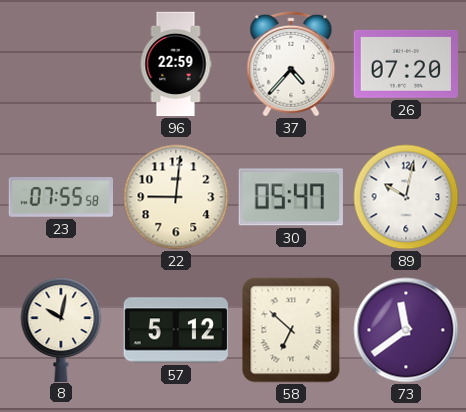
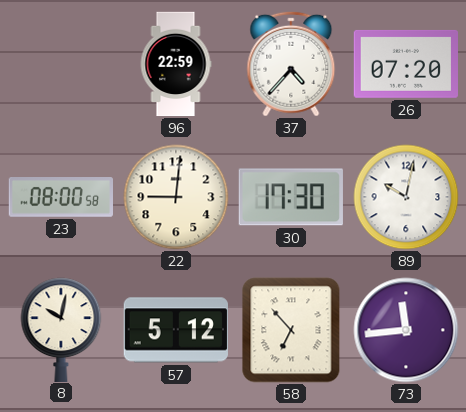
23: 07:55 -> 08:00 (61, 198)
30: 05:47 -> 17:30 (291, 197)
58: 6:52 -> 6:53 (291, 330)
73: 11:39 -> 11:44 (406, 330)
